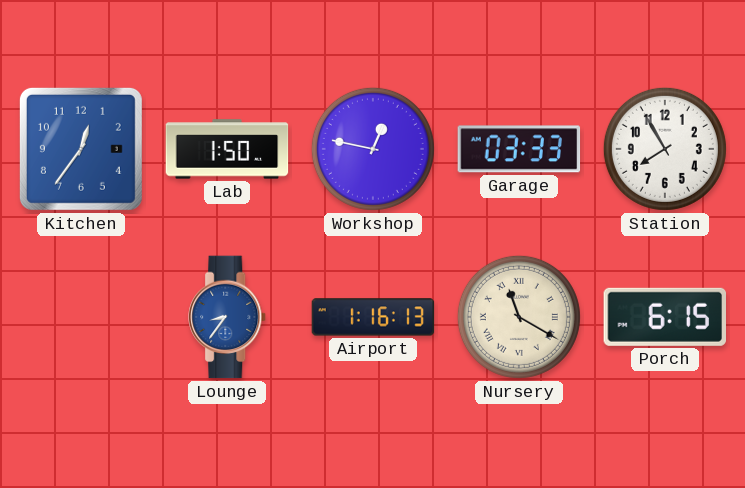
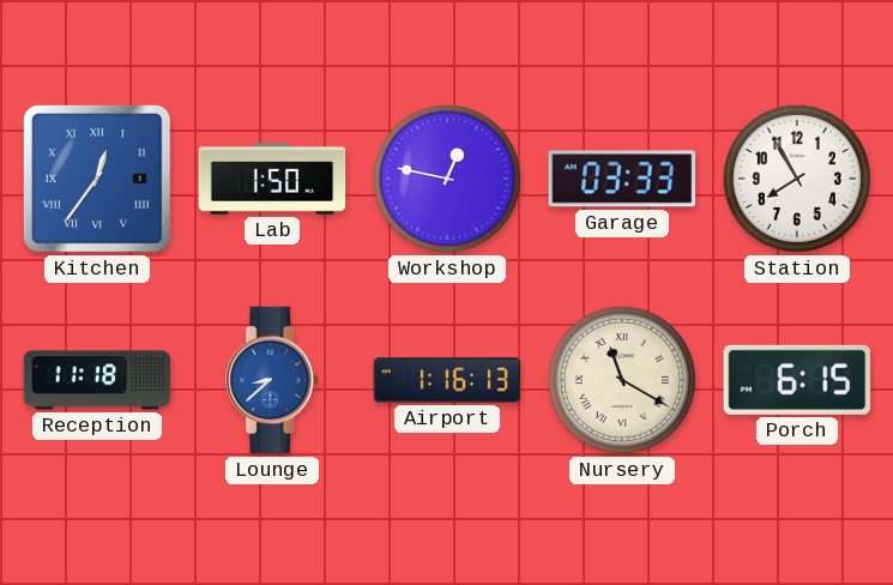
Kitchen numerals: Arabic -> Roman (97, 179)
Reception: none -> 11:18 (97, 380)
Lounge: 8:36 -> 8:38 (273, 380)
